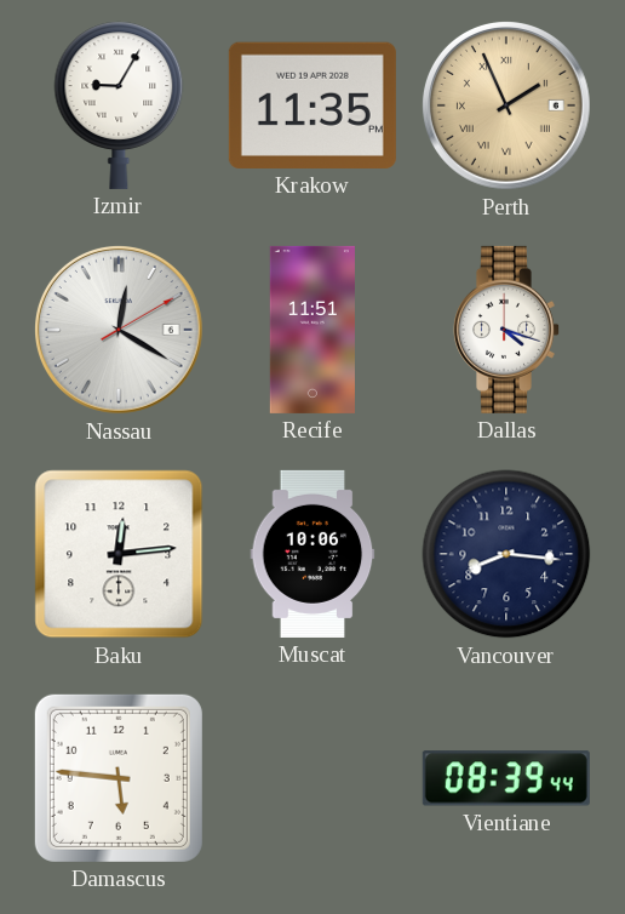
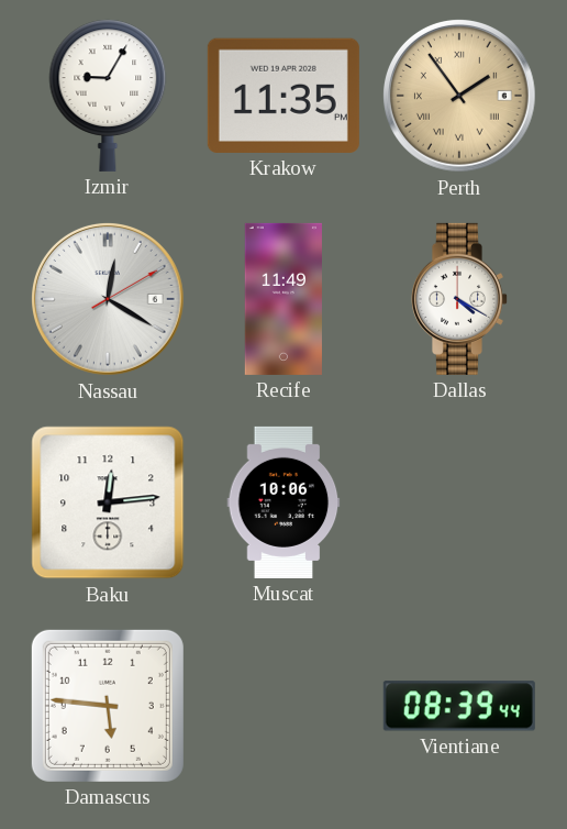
Perth: 1:56 -> 1:54 (459, 96)
Recife: 11:51 -> 11:49 (283, 299)
Dallas: 4:18 -> 4:20 (458, 299)
Vancouver: 8:16 -> none (506, 554)
